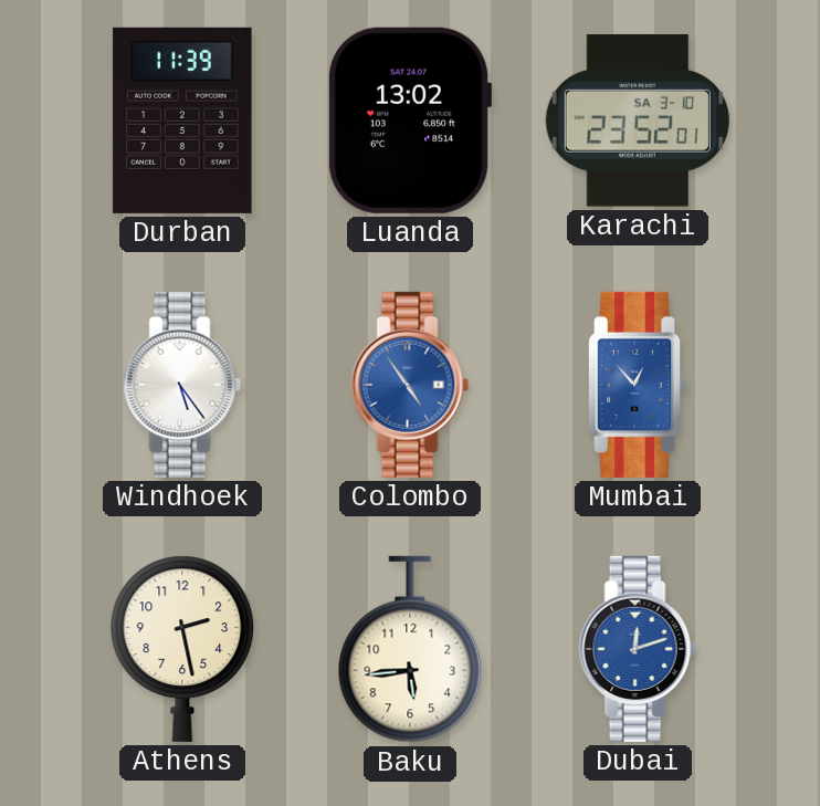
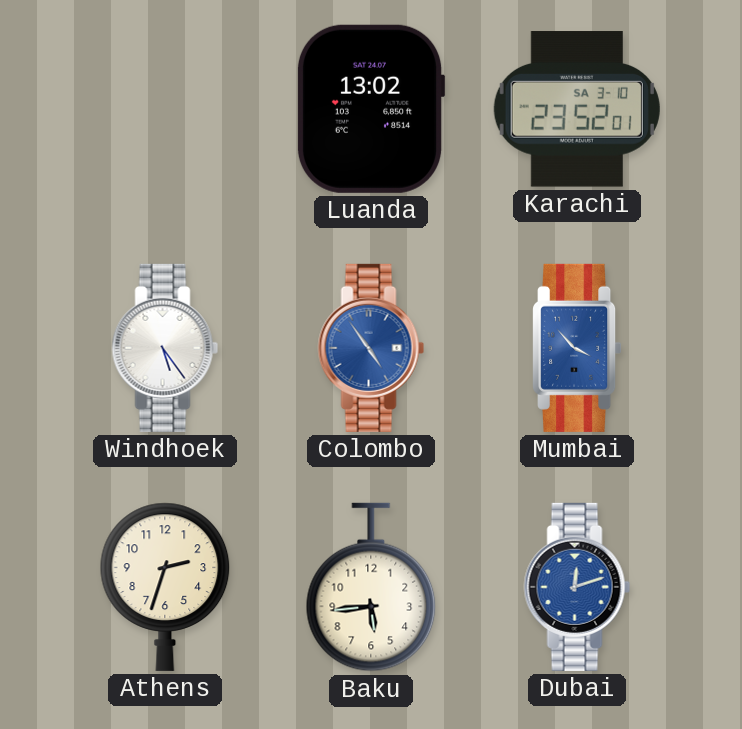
Durban: 11:39 -> none (182, 121)
Mumbai: 12:53 -> 3:53 (577, 348)
Athens: 2:28 -> 2:33 (165, 587)
